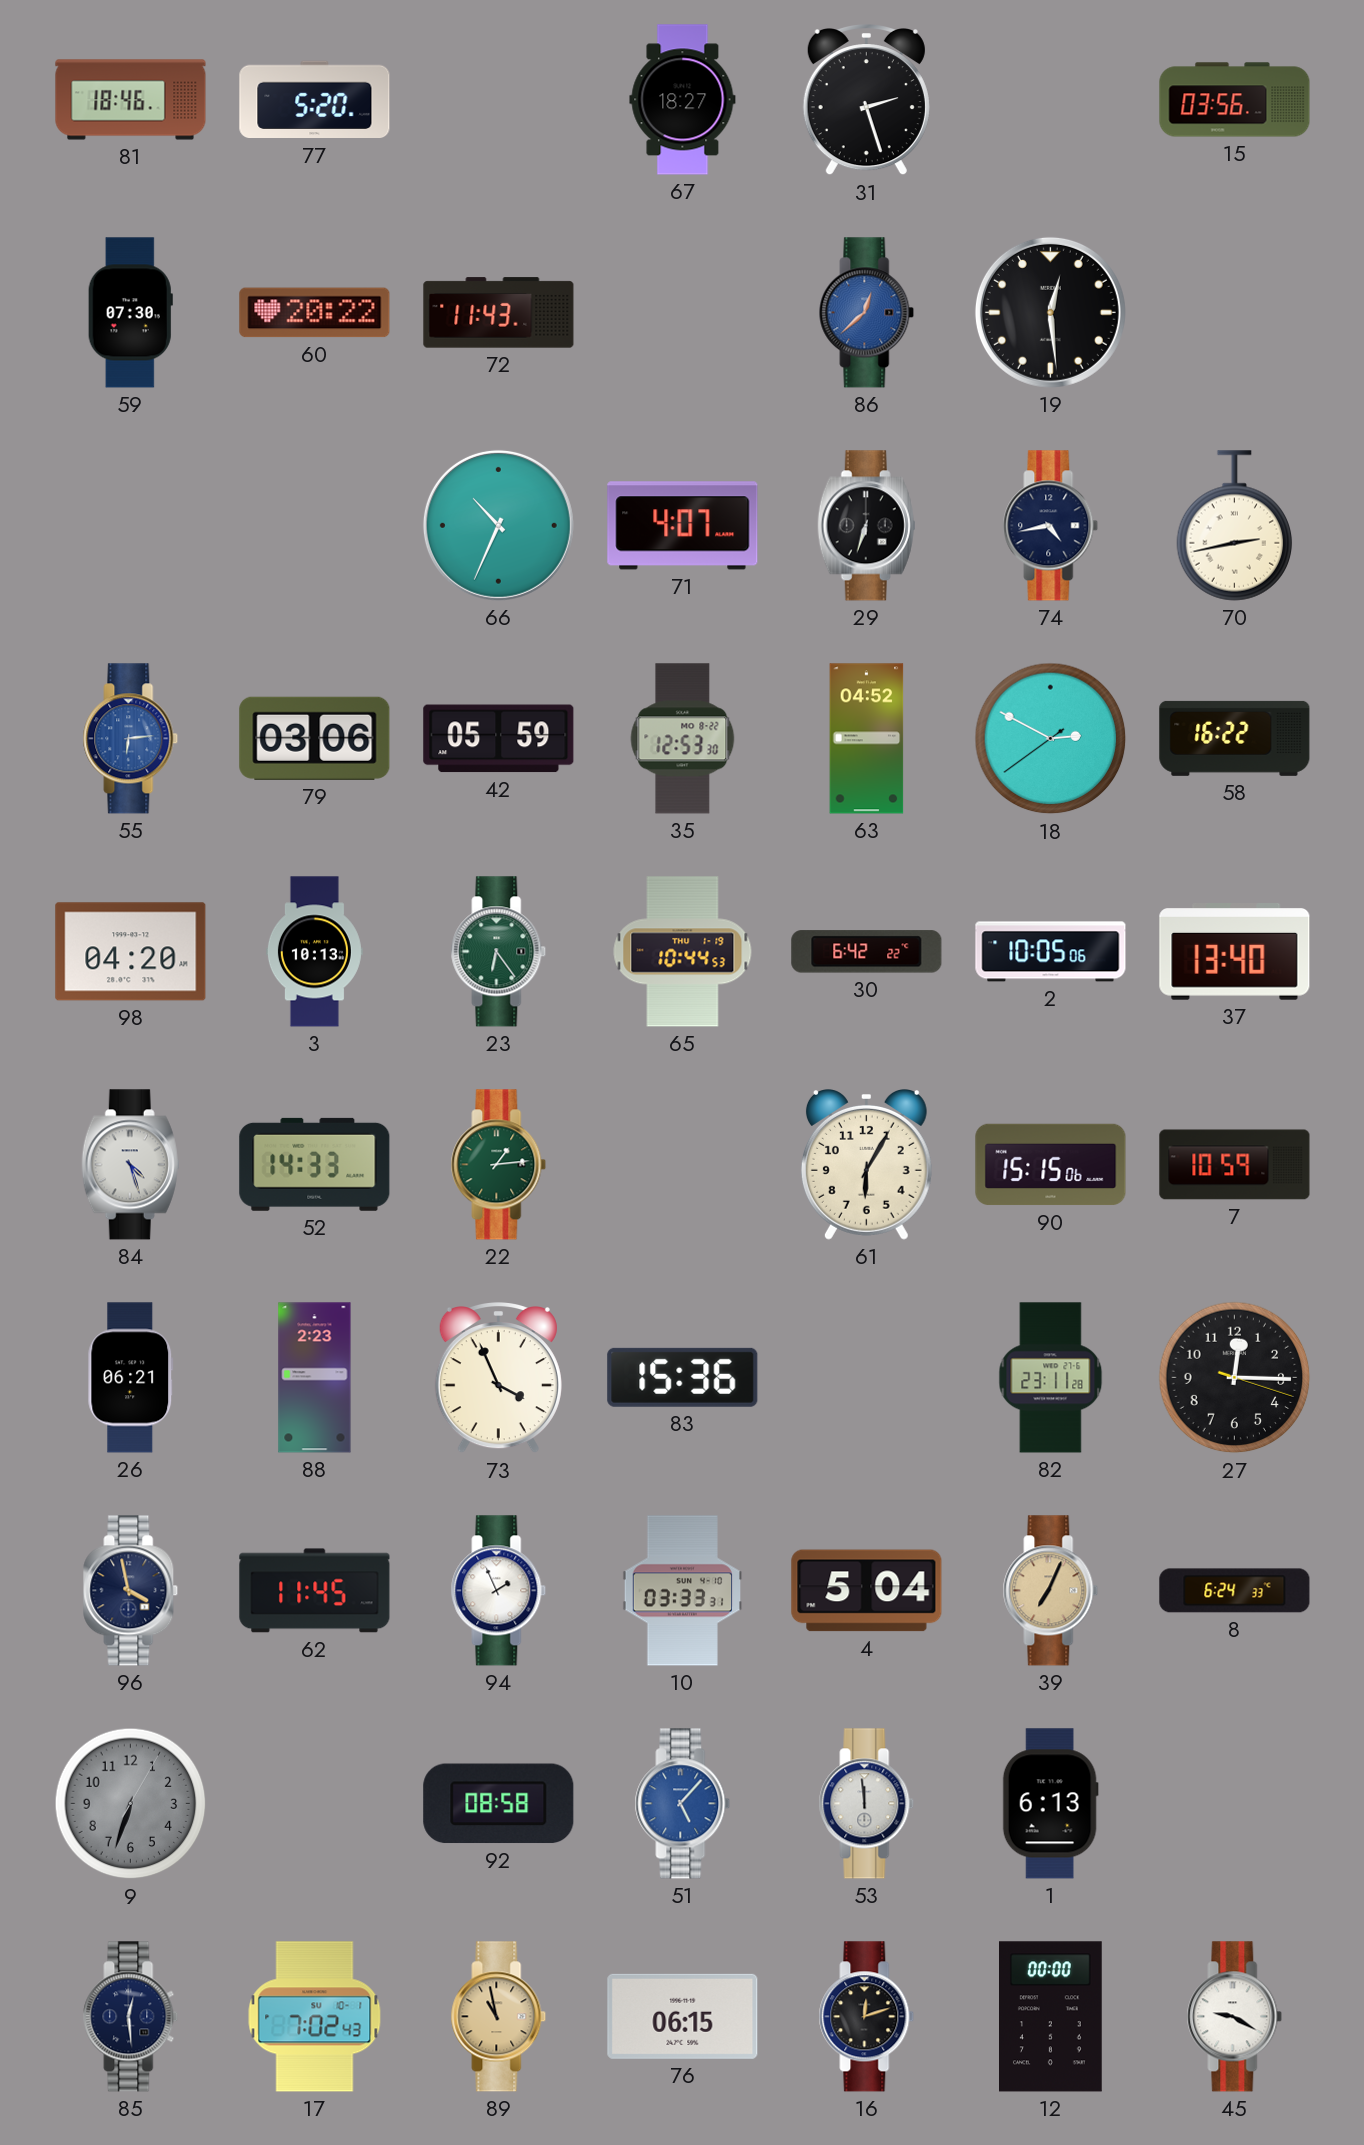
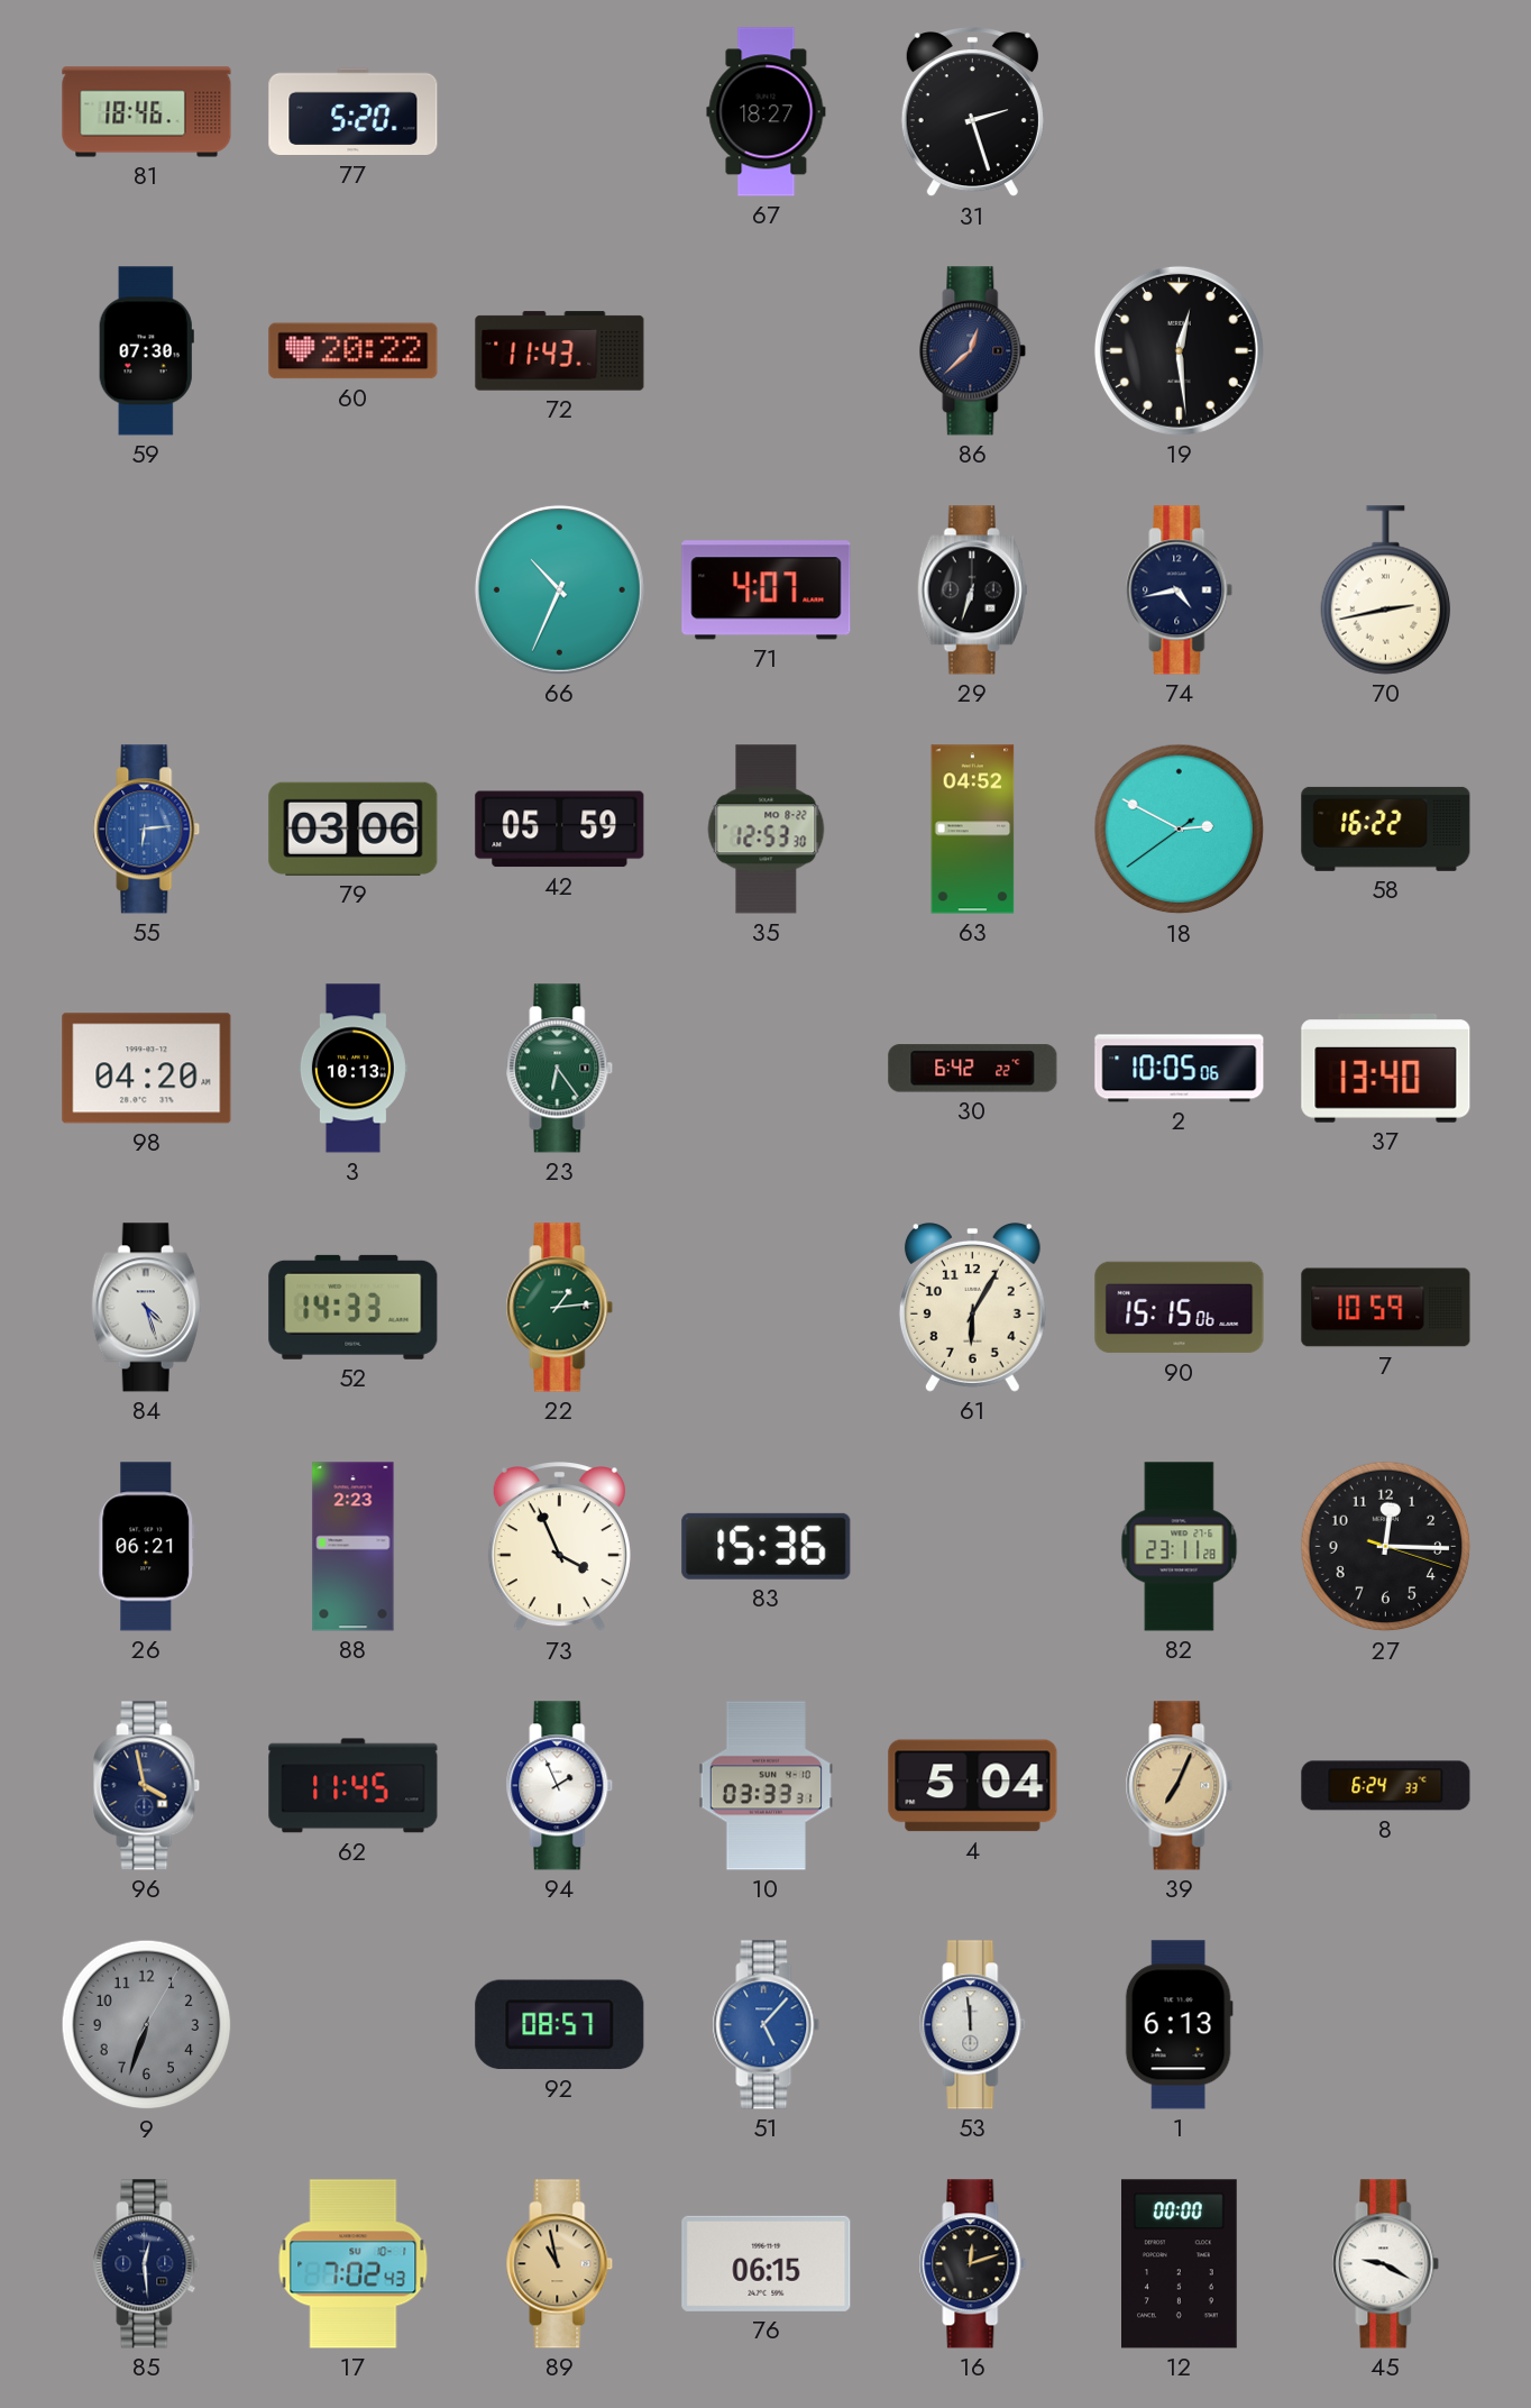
15: 03:56 -> none (1235, 100)
86 dial: blue -> navy (973, 351)
65: 10:44 -> none (683, 952)
92: 08:58 -> 08:57 (560, 2025)
